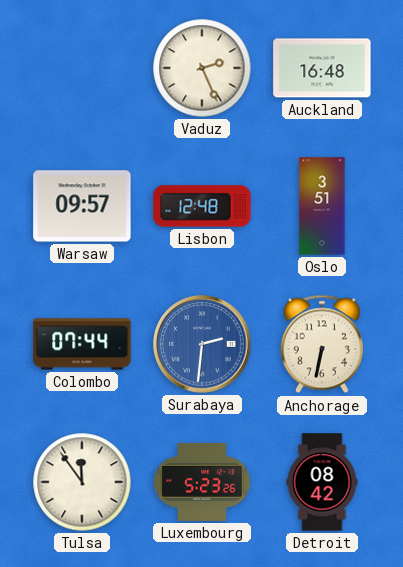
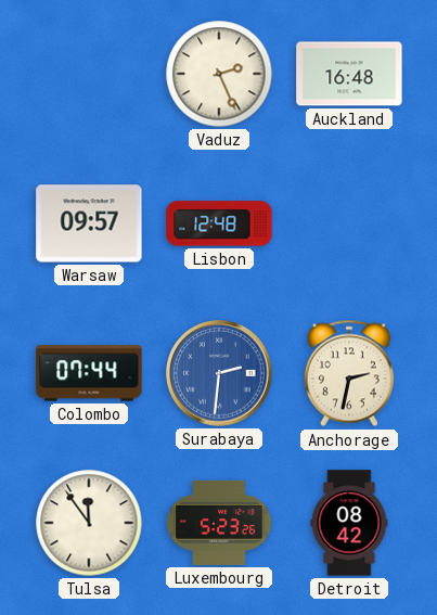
Oslo: 3:51 -> none (322, 206)
Anchorage: 6:32 -> 2:32 (349, 373)
